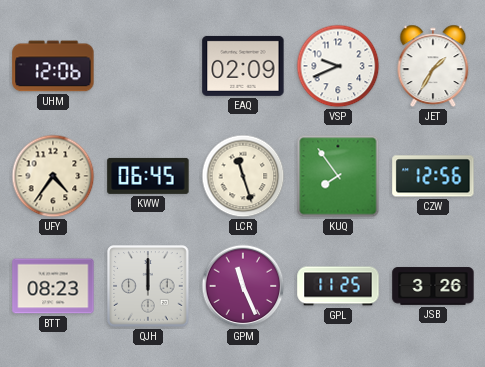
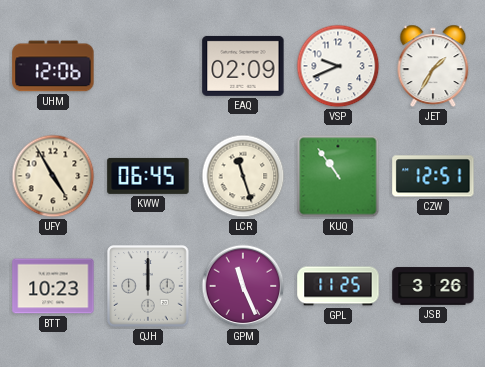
UFY: 4:36 -> 4:55 (53, 176)
KUQ: 7:54 -> 10:54 (338, 176)
CZW: 12:56 -> 12:51 (433, 176)
BTT: 08:23 -> 10:23 (53, 286)
